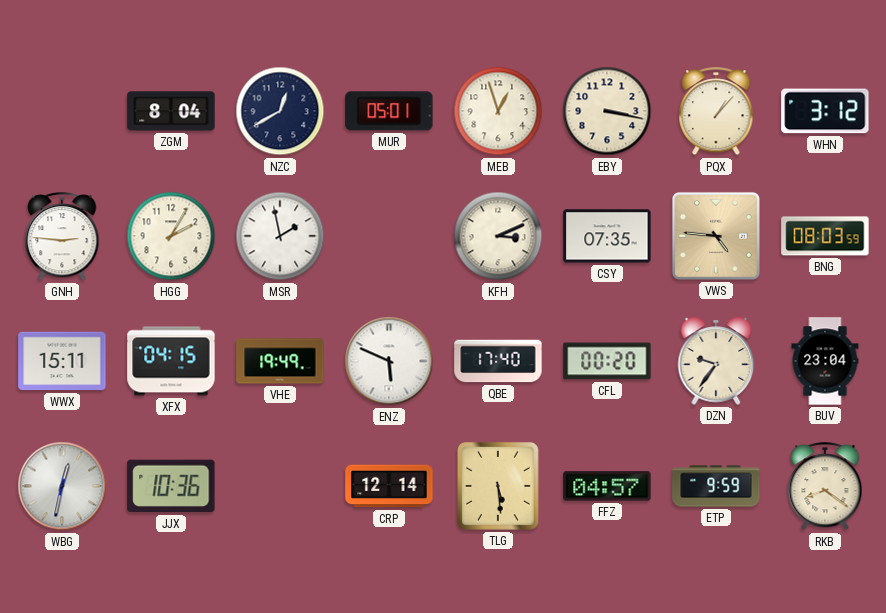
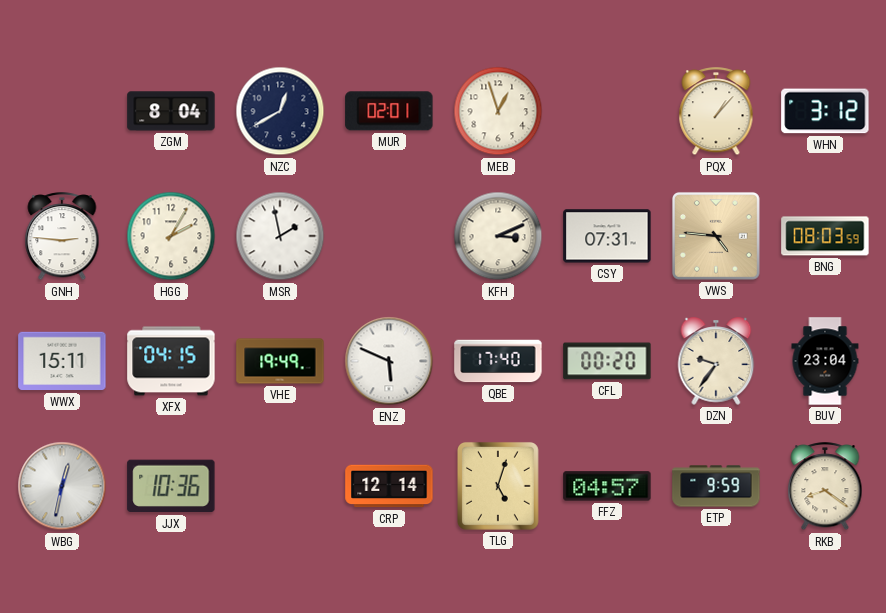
MUR: 05:01 -> 02:01 (389, 111)
EBY: 3:17 -> none (607, 111)
CSY: 07:35 -> 07:31 (607, 236)
TLG: 5:29 -> 5:03 (498, 486)
